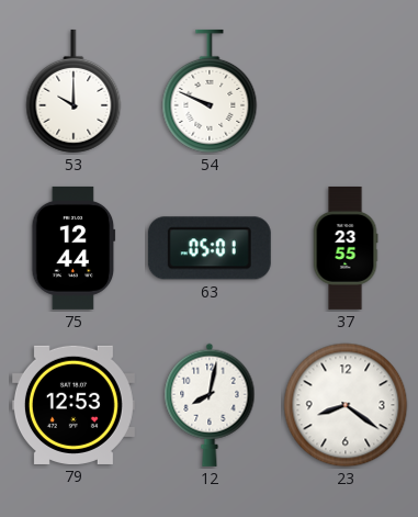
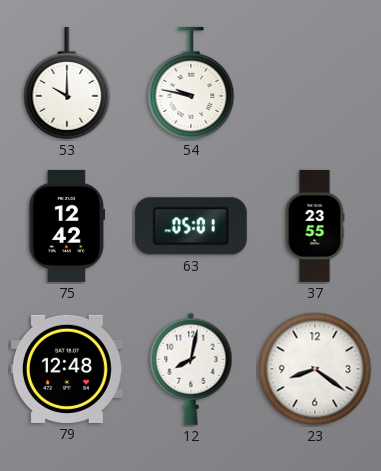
54: 9:49 -> 9:47 (191, 83)
75: 12:44 -> 12:42 (67, 226)
79: 12:53 -> 12:48 (67, 369)
